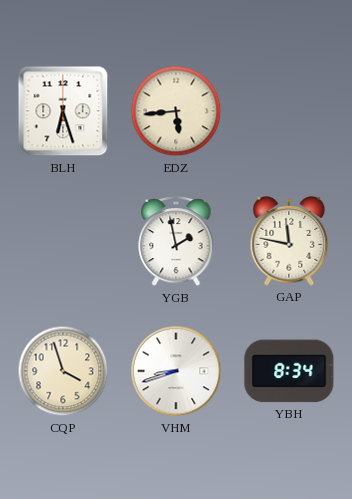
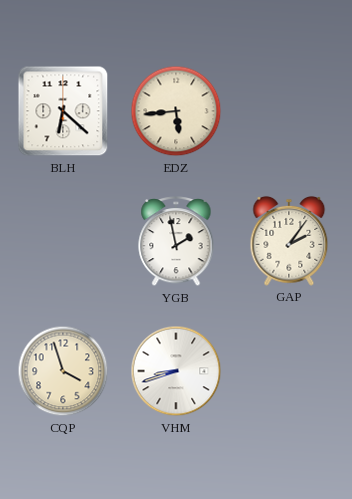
BLH: 6:27 -> 6:22 (63, 111)
GAP: 11:47 -> 2:06 (289, 241)
YBH: 8:34 -> none (289, 371)
